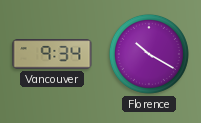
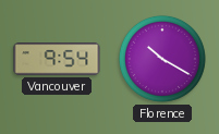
Vancouver: 9:34 -> 9:54 (57, 59)
